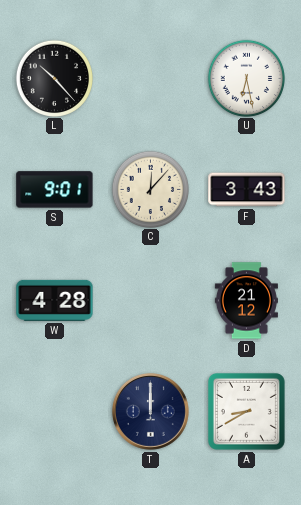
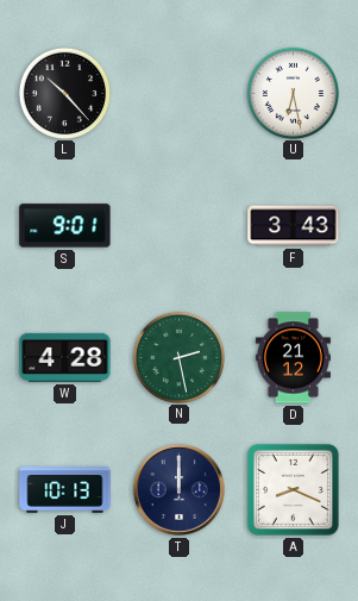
C: 12:07 -> none (150, 189)
N: none -> 2:28 (178, 357)
J: none -> 10:13 (65, 490)
A: 8:40 -> 8:19 (293, 489)
